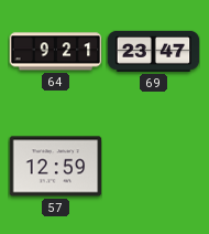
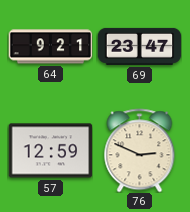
76: none -> 2:49 (140, 150)
